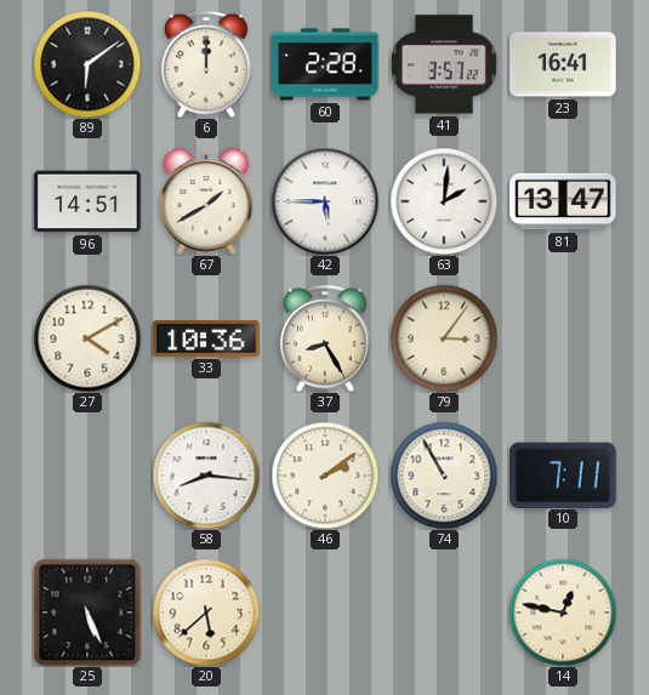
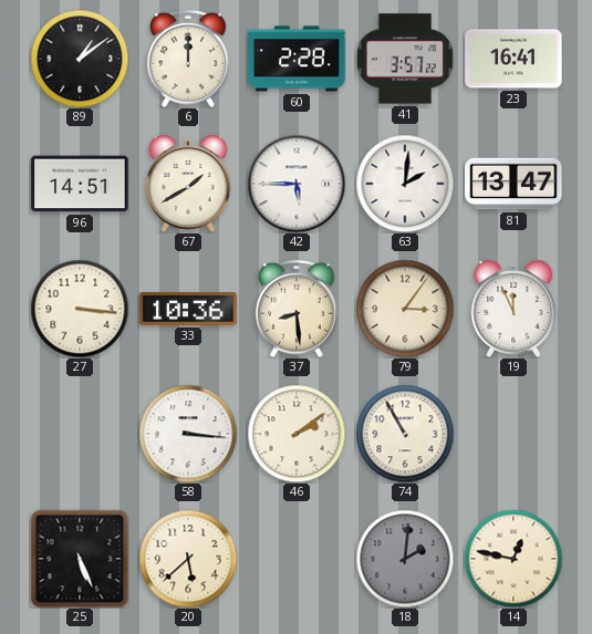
89: 6:09 -> 1:09 (80, 59)
27: 4:10 -> 3:16 (80, 309)
37: 8:25 -> 8:29 (297, 309)
19: none -> 11:56 (513, 309)
58: 8:16 -> 3:16 (188, 434)
10: 7:11 -> none (563, 474)
18: none -> 2:01 (405, 559)
